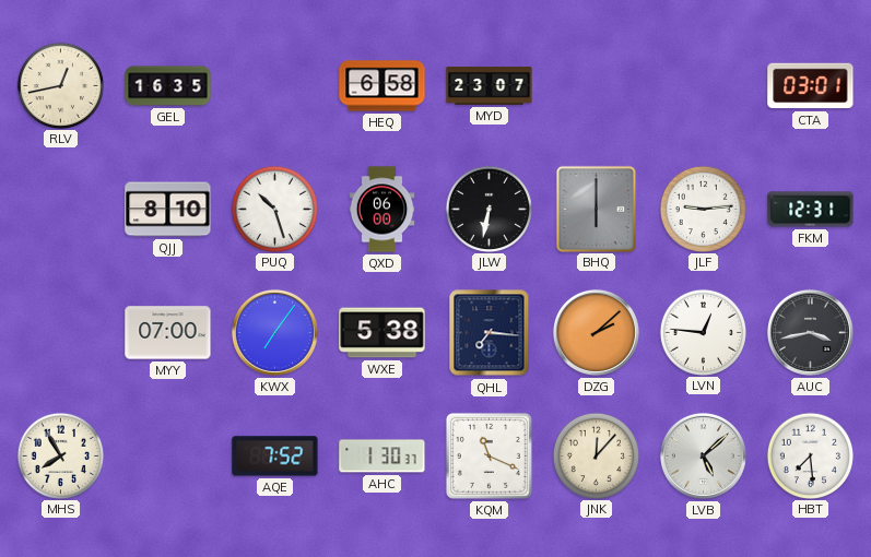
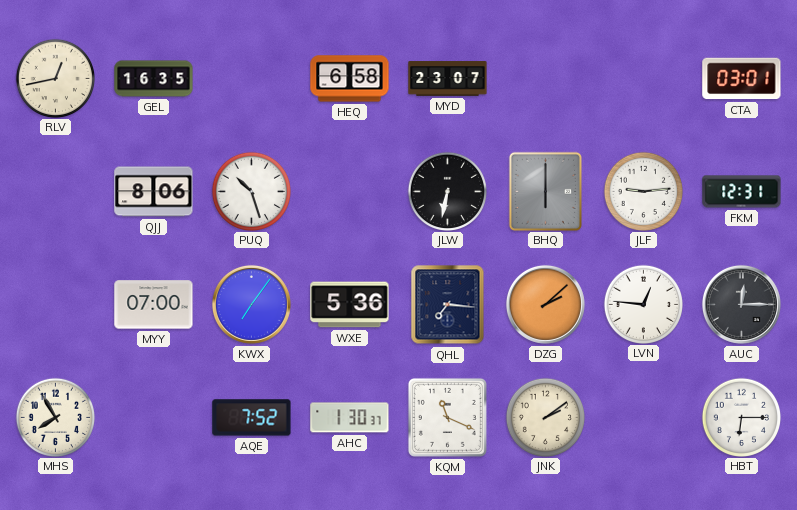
QJJ: 8:10 -> 8:06 (154, 192)
QXD: 06:00 -> none (382, 210)
WXE: 5:38 -> 5:36 (350, 305)
AUC: 3:43 -> 12:15 (741, 304)
JNK: 12:07 -> 2:09 (545, 417)
LVB: 5:08 -> none (703, 455)
HBT: 7:29 -> 6:15 (741, 417)
